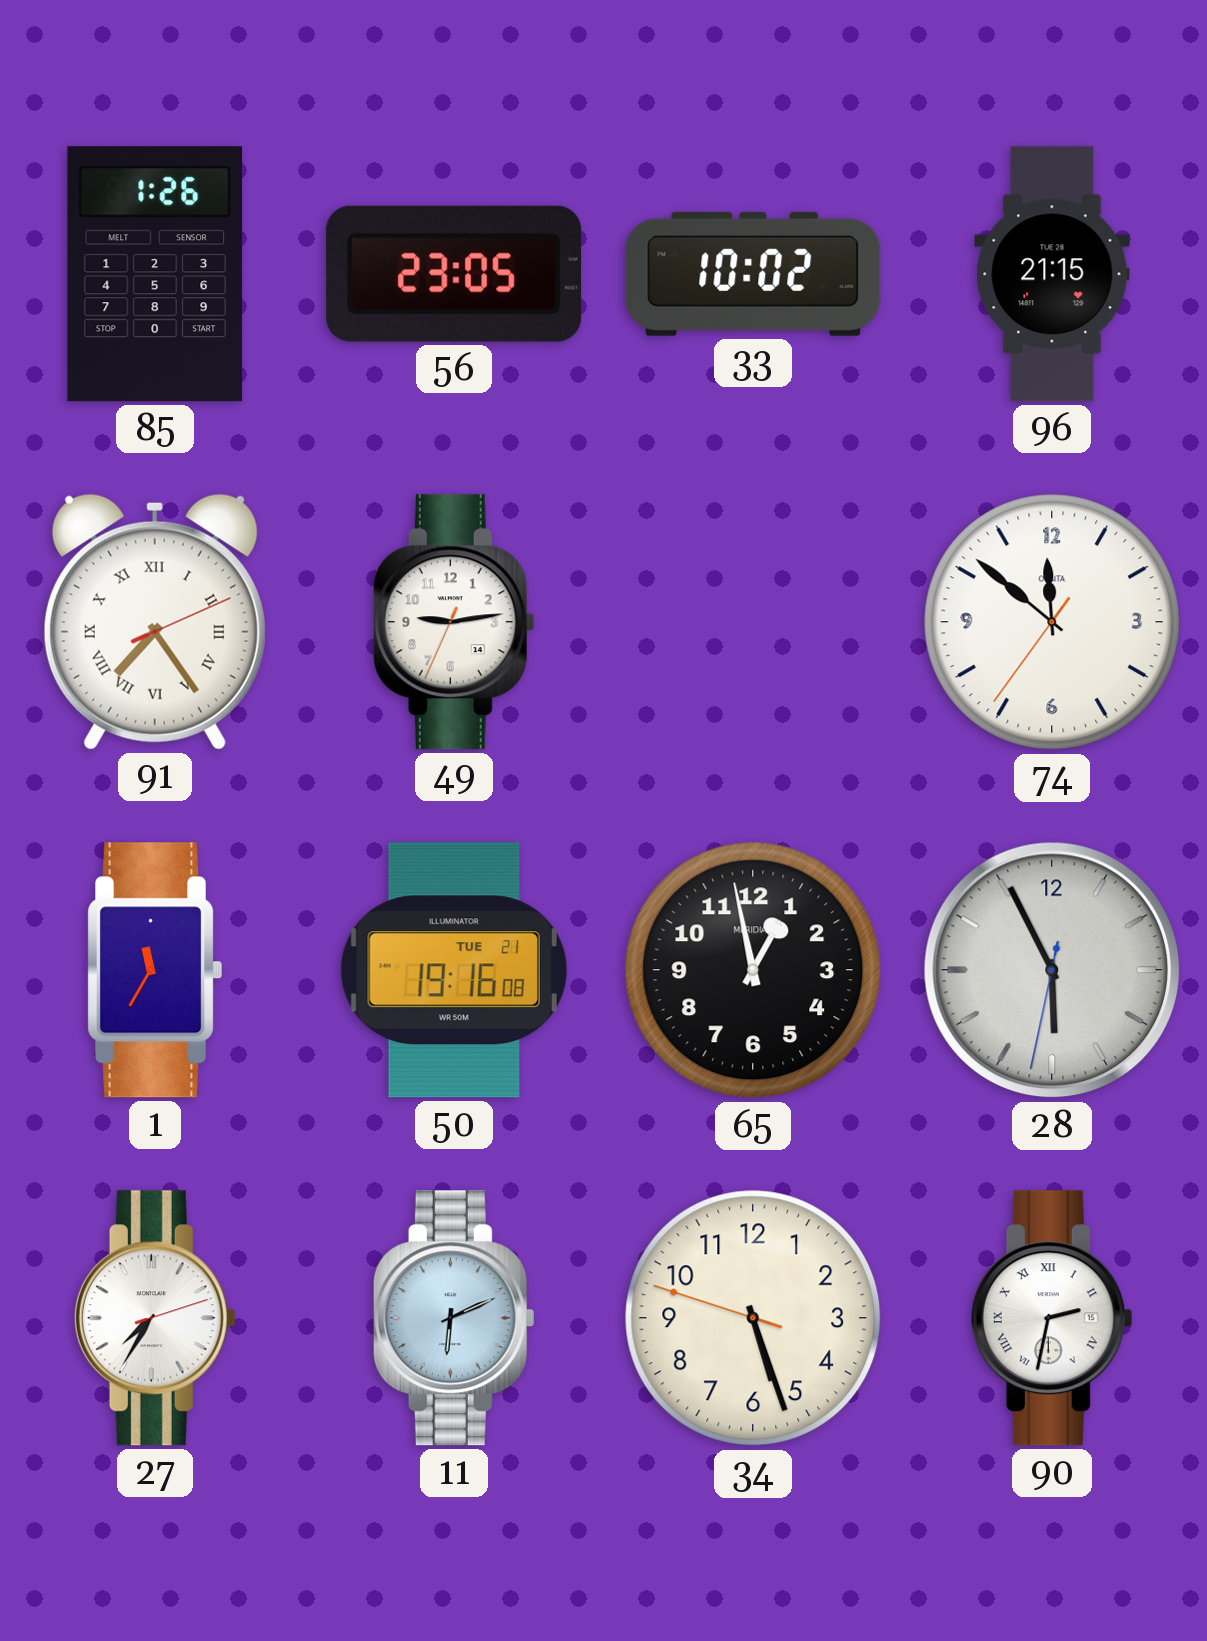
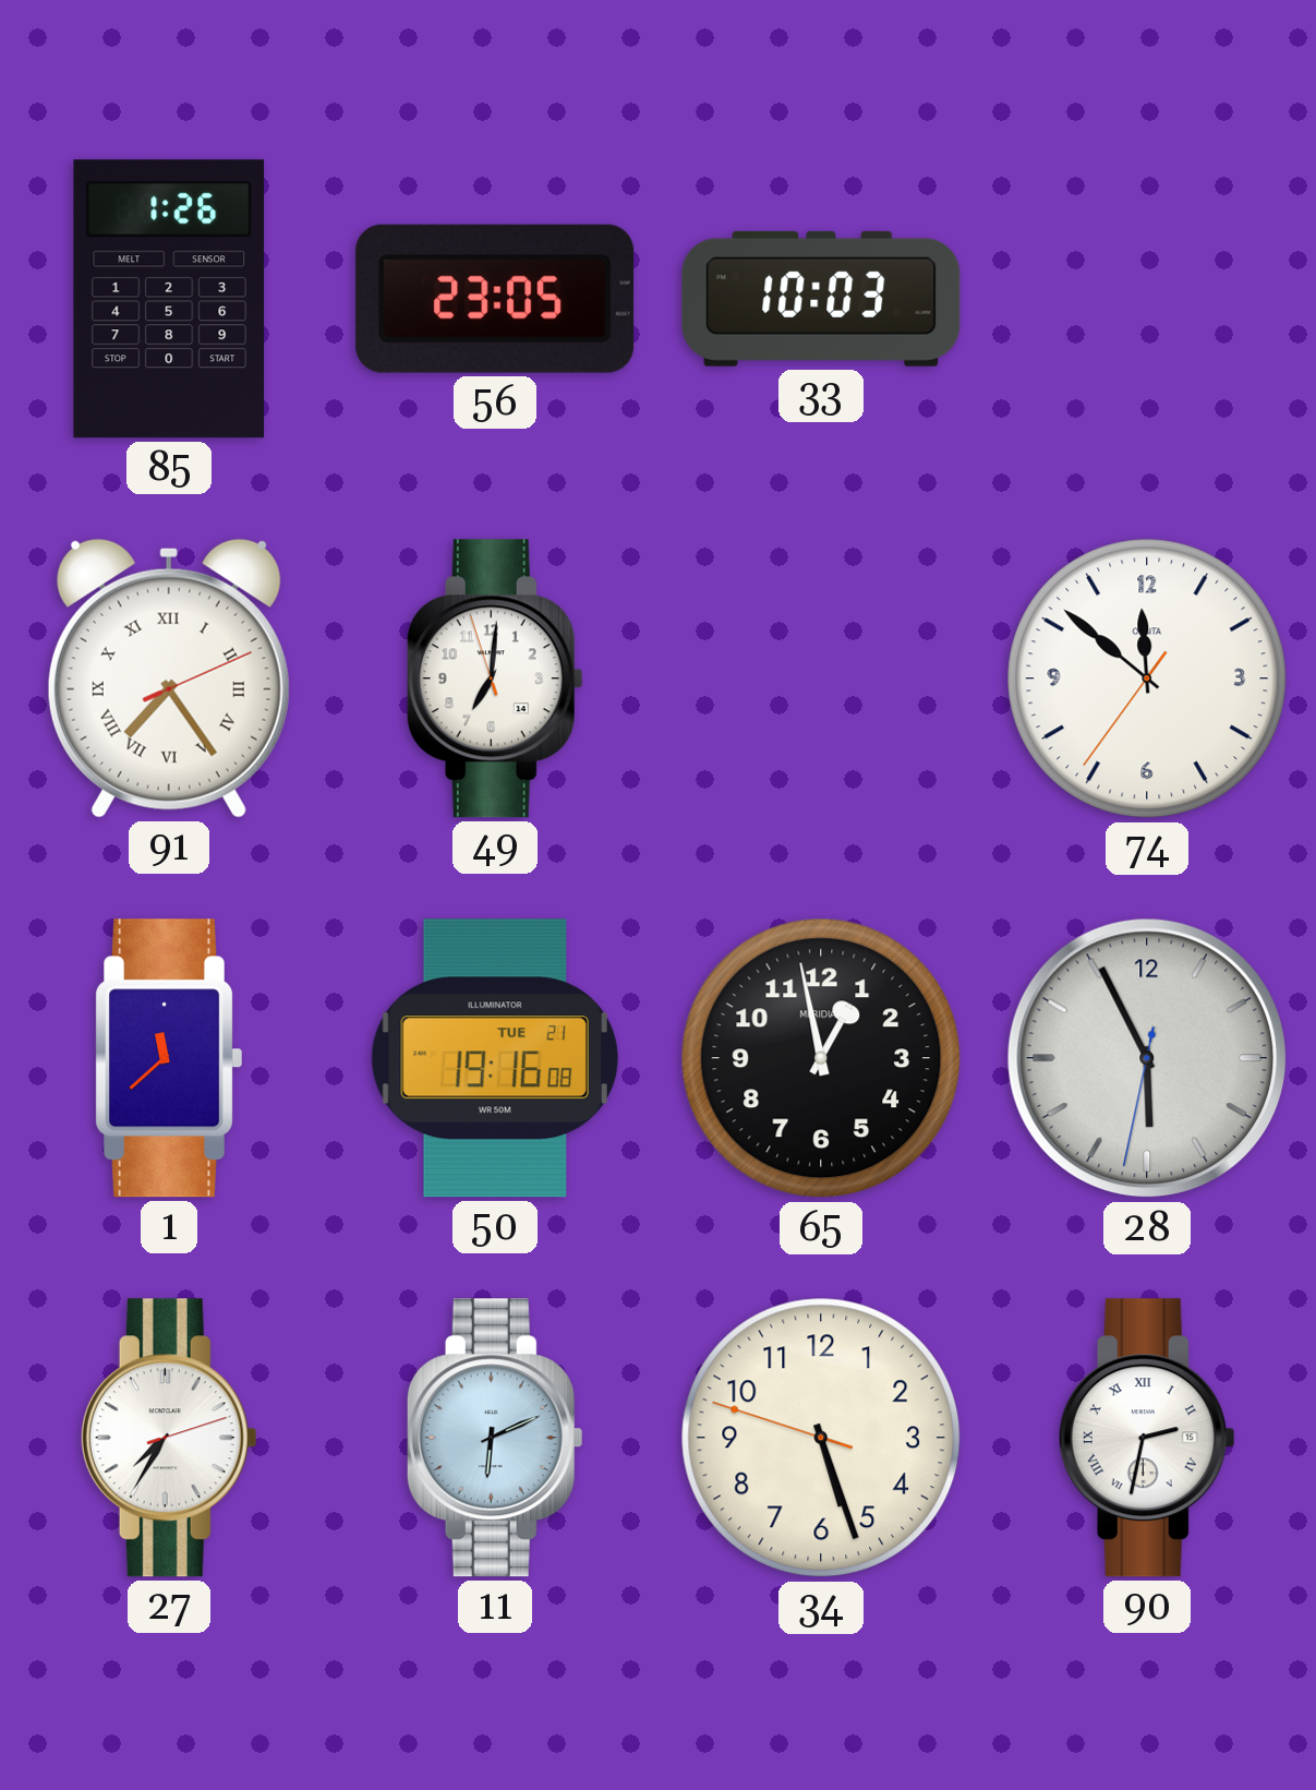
33: 10:02 -> 10:03 (821, 299)
96: 21:15 -> none (1052, 274)
49: 9:13 -> 7:00 (495, 678)
1: 11:35 -> 11:38 (168, 1058)
